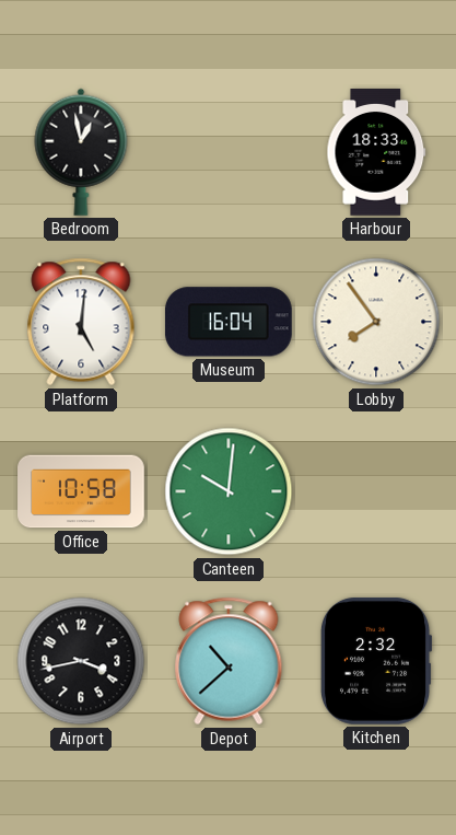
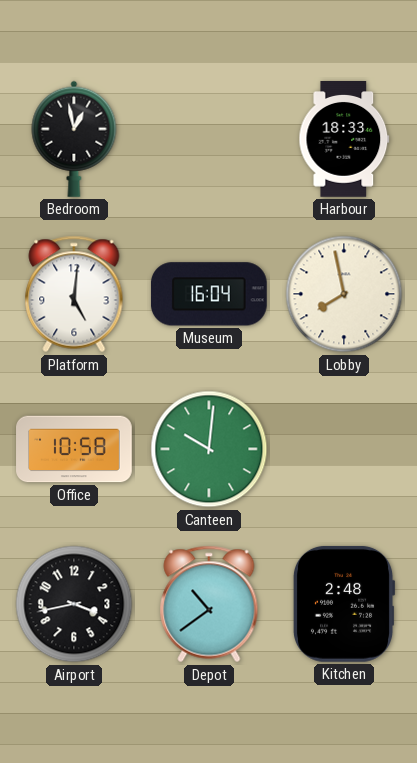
Lobby: 7:54 -> 7:58 (344, 294)
Depot: 10:38 -> 10:39 (209, 604)
Kitchen: 2:32 -> 2:48 (344, 604)
